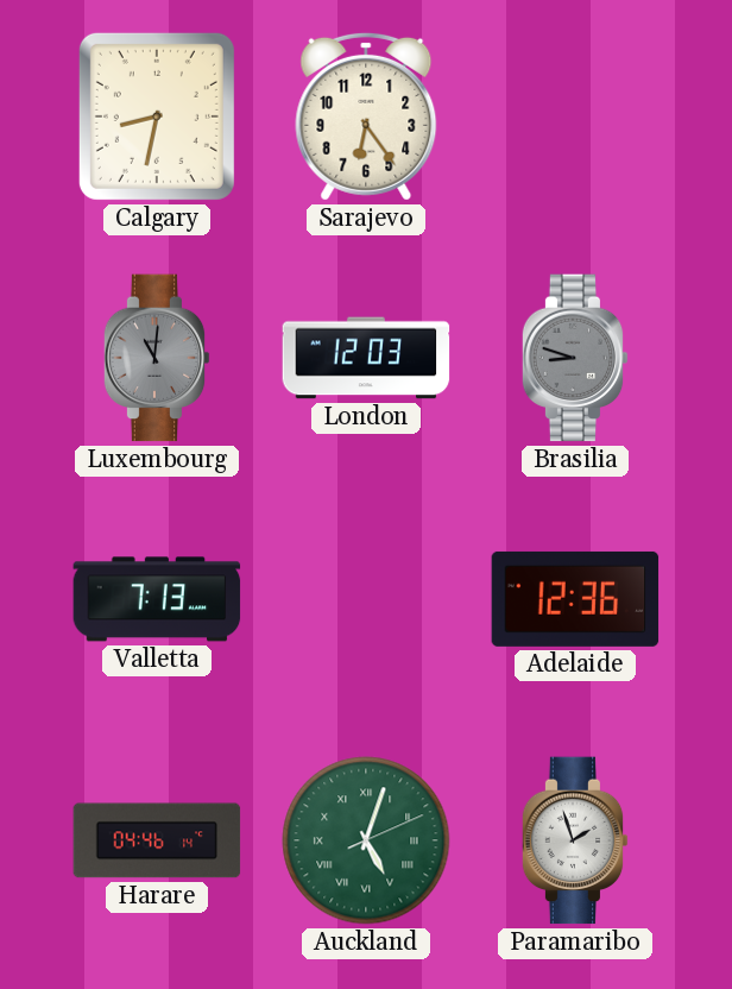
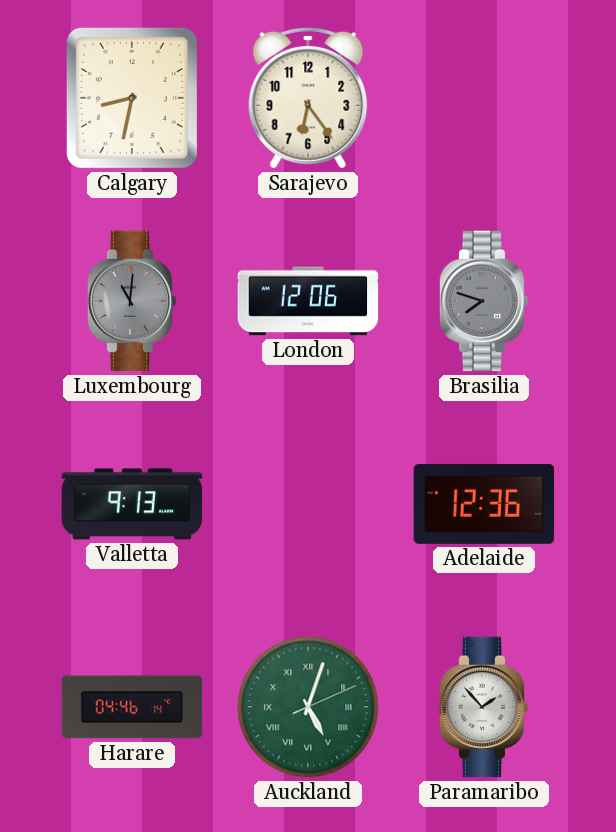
London: 12:03 -> 12:06 (308, 301)
Brasilia: 8:48 -> 7:48 (484, 301)
Valletta: 7:13 -> 9:13 (132, 504)
Paramaribo: 1:57 -> 1:53 (484, 707)
